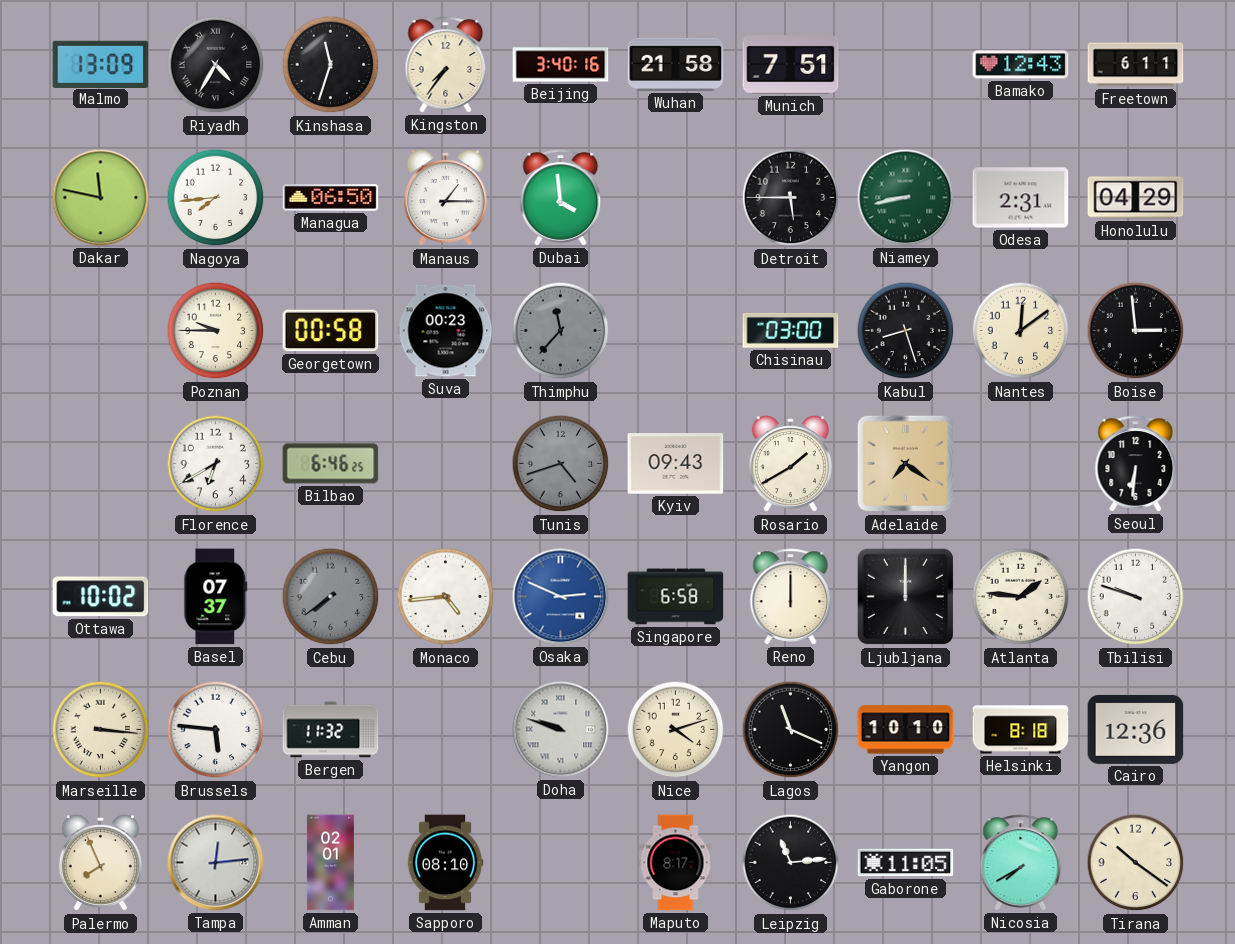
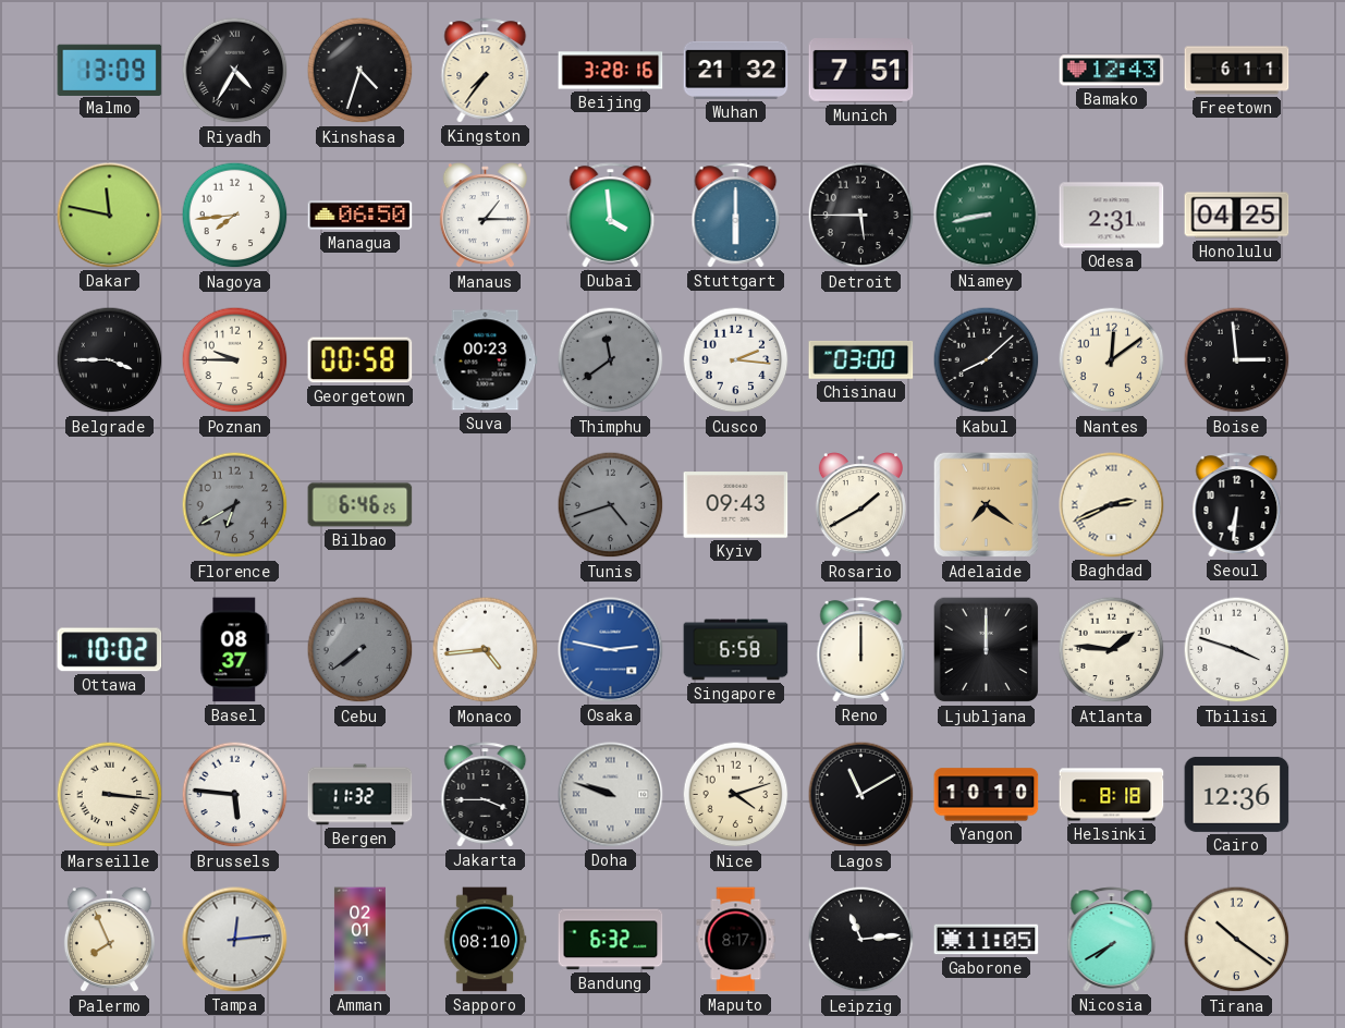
Kinshasa: 11:33 -> 4:33 (360, 71)
Beijing: 3:40 -> 3:28 (611, 71)
Wuhan: 21:58 -> 21:32 (736, 70)
Stuttgart: none -> 6:00 (736, 216)
Honolulu: 04:29 -> 04:25 (1237, 216)
Belgrade: none -> 3:45 (110, 360)
Thimphu: 11:37 -> 11:39 (611, 360)
Cusco: none -> 2:16 (736, 360)
Kabul: 8:27 -> 8:08 (987, 360)
Florence dial: white -> grey (235, 505)
Baghdad: none -> 2:41 (1112, 505)
Basel: 07:37 -> 08:37 (235, 650)
Osaka: 2:49 -> 2:47 (611, 650)
Tbilisi: 9:48 -> 3:48 (1237, 650)
Jakarta: none -> 3:45 (486, 795)
Lagos: 11:19 -> 11:10 (861, 795)
Bandung: none -> 6:32 (611, 940)
